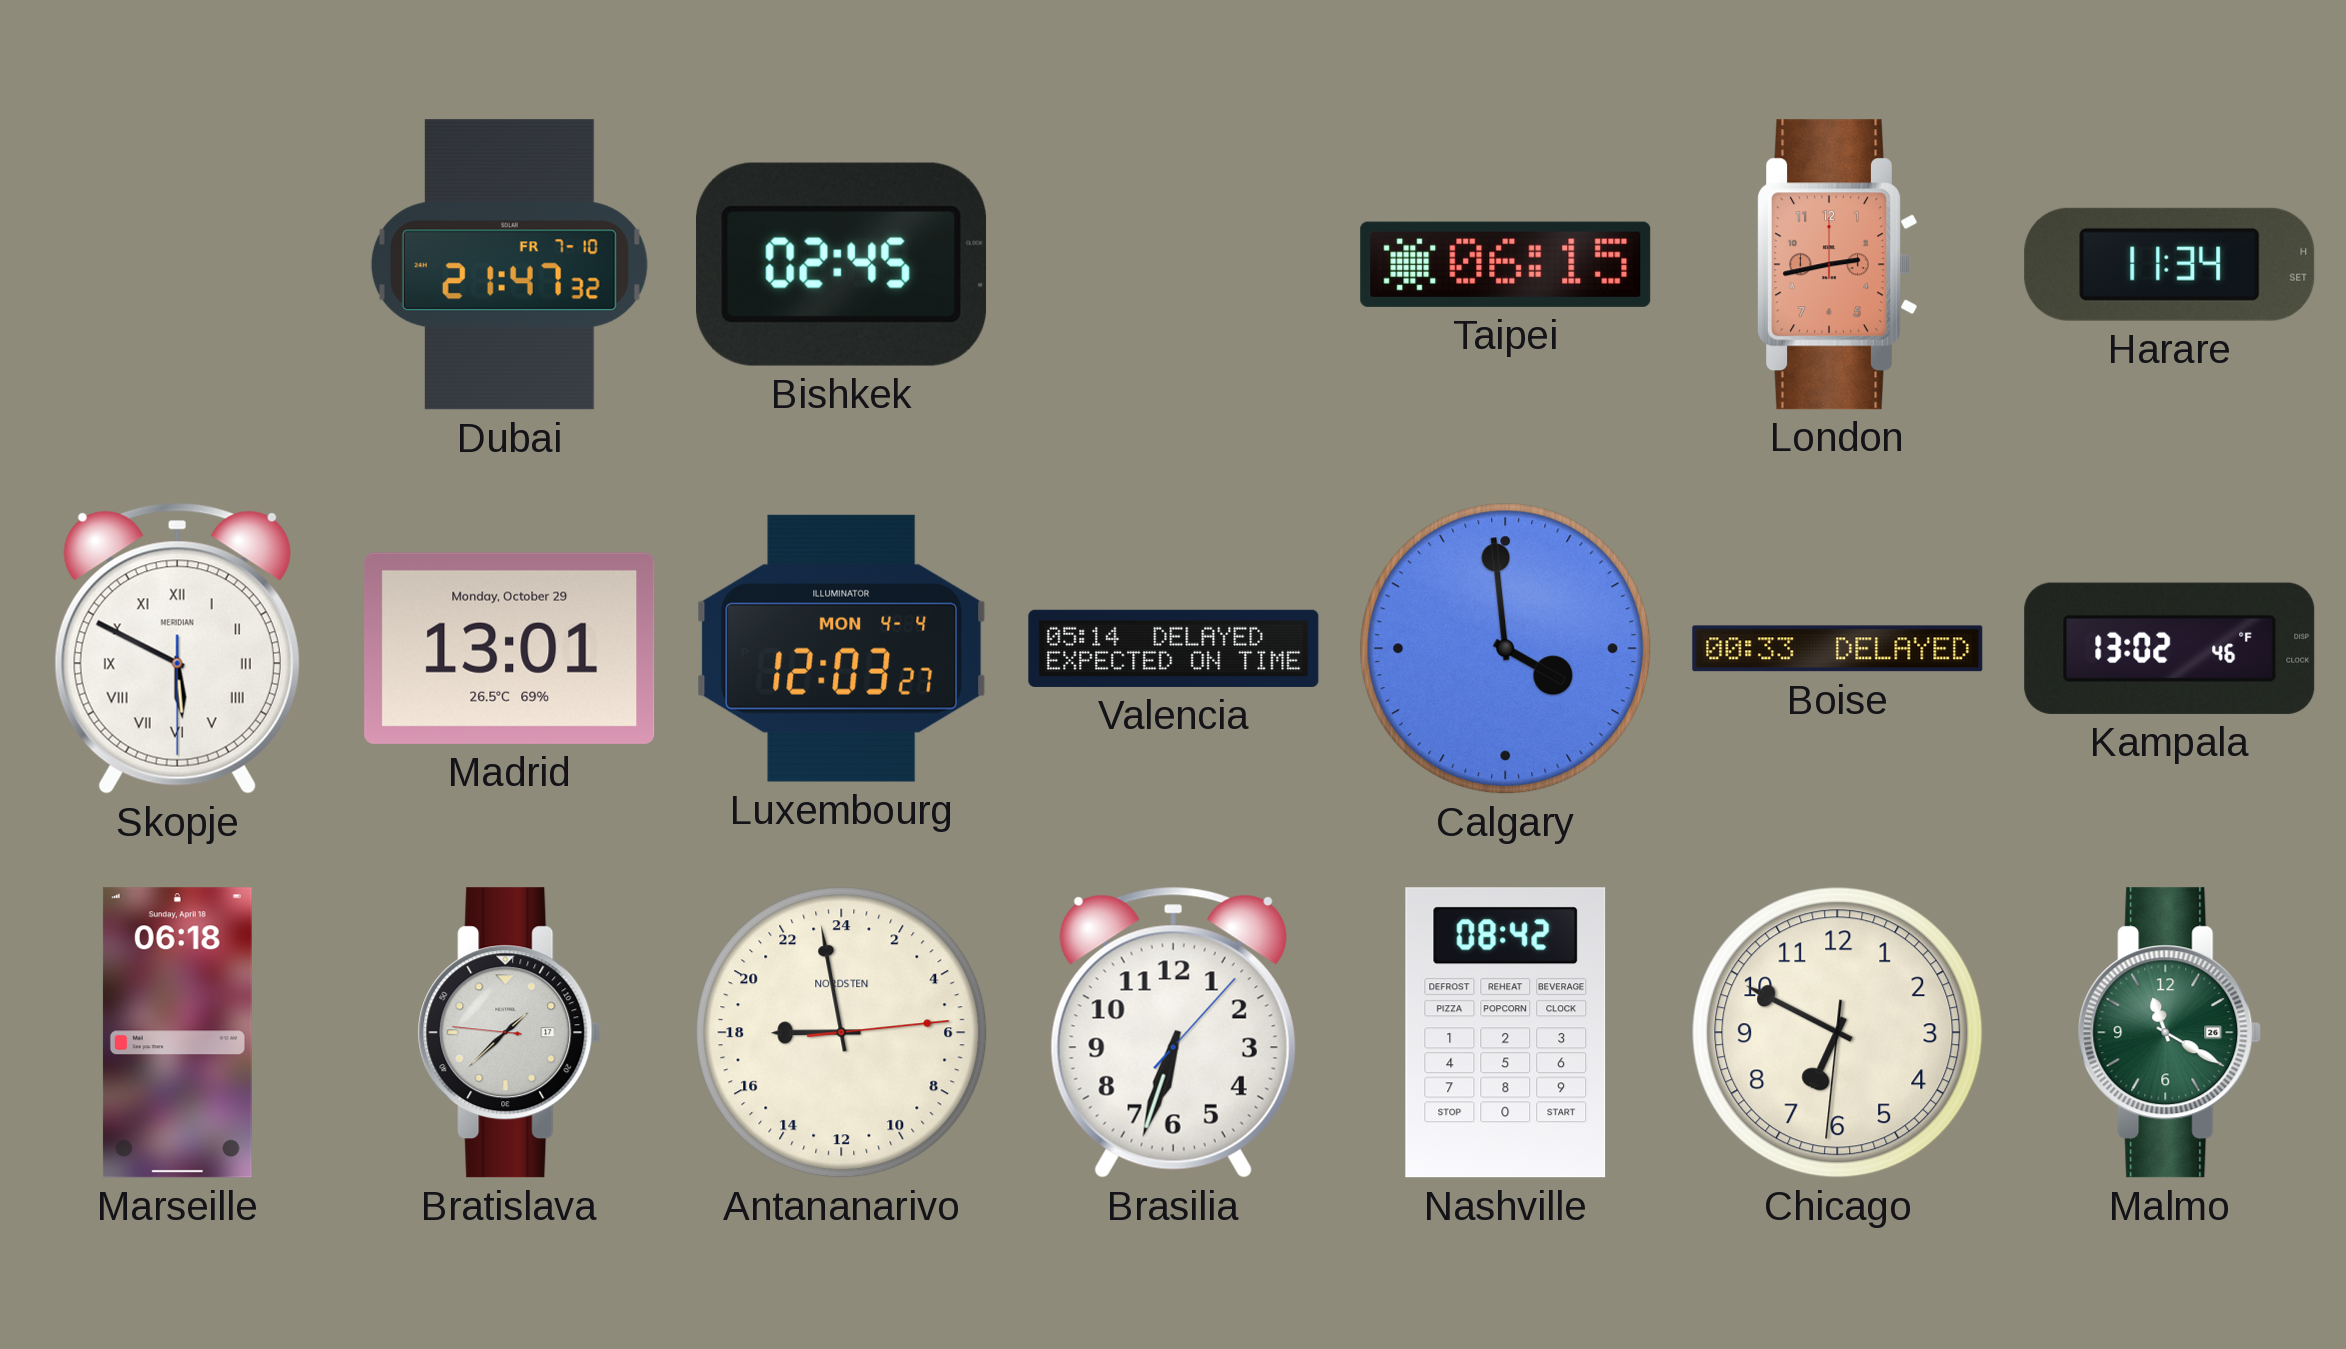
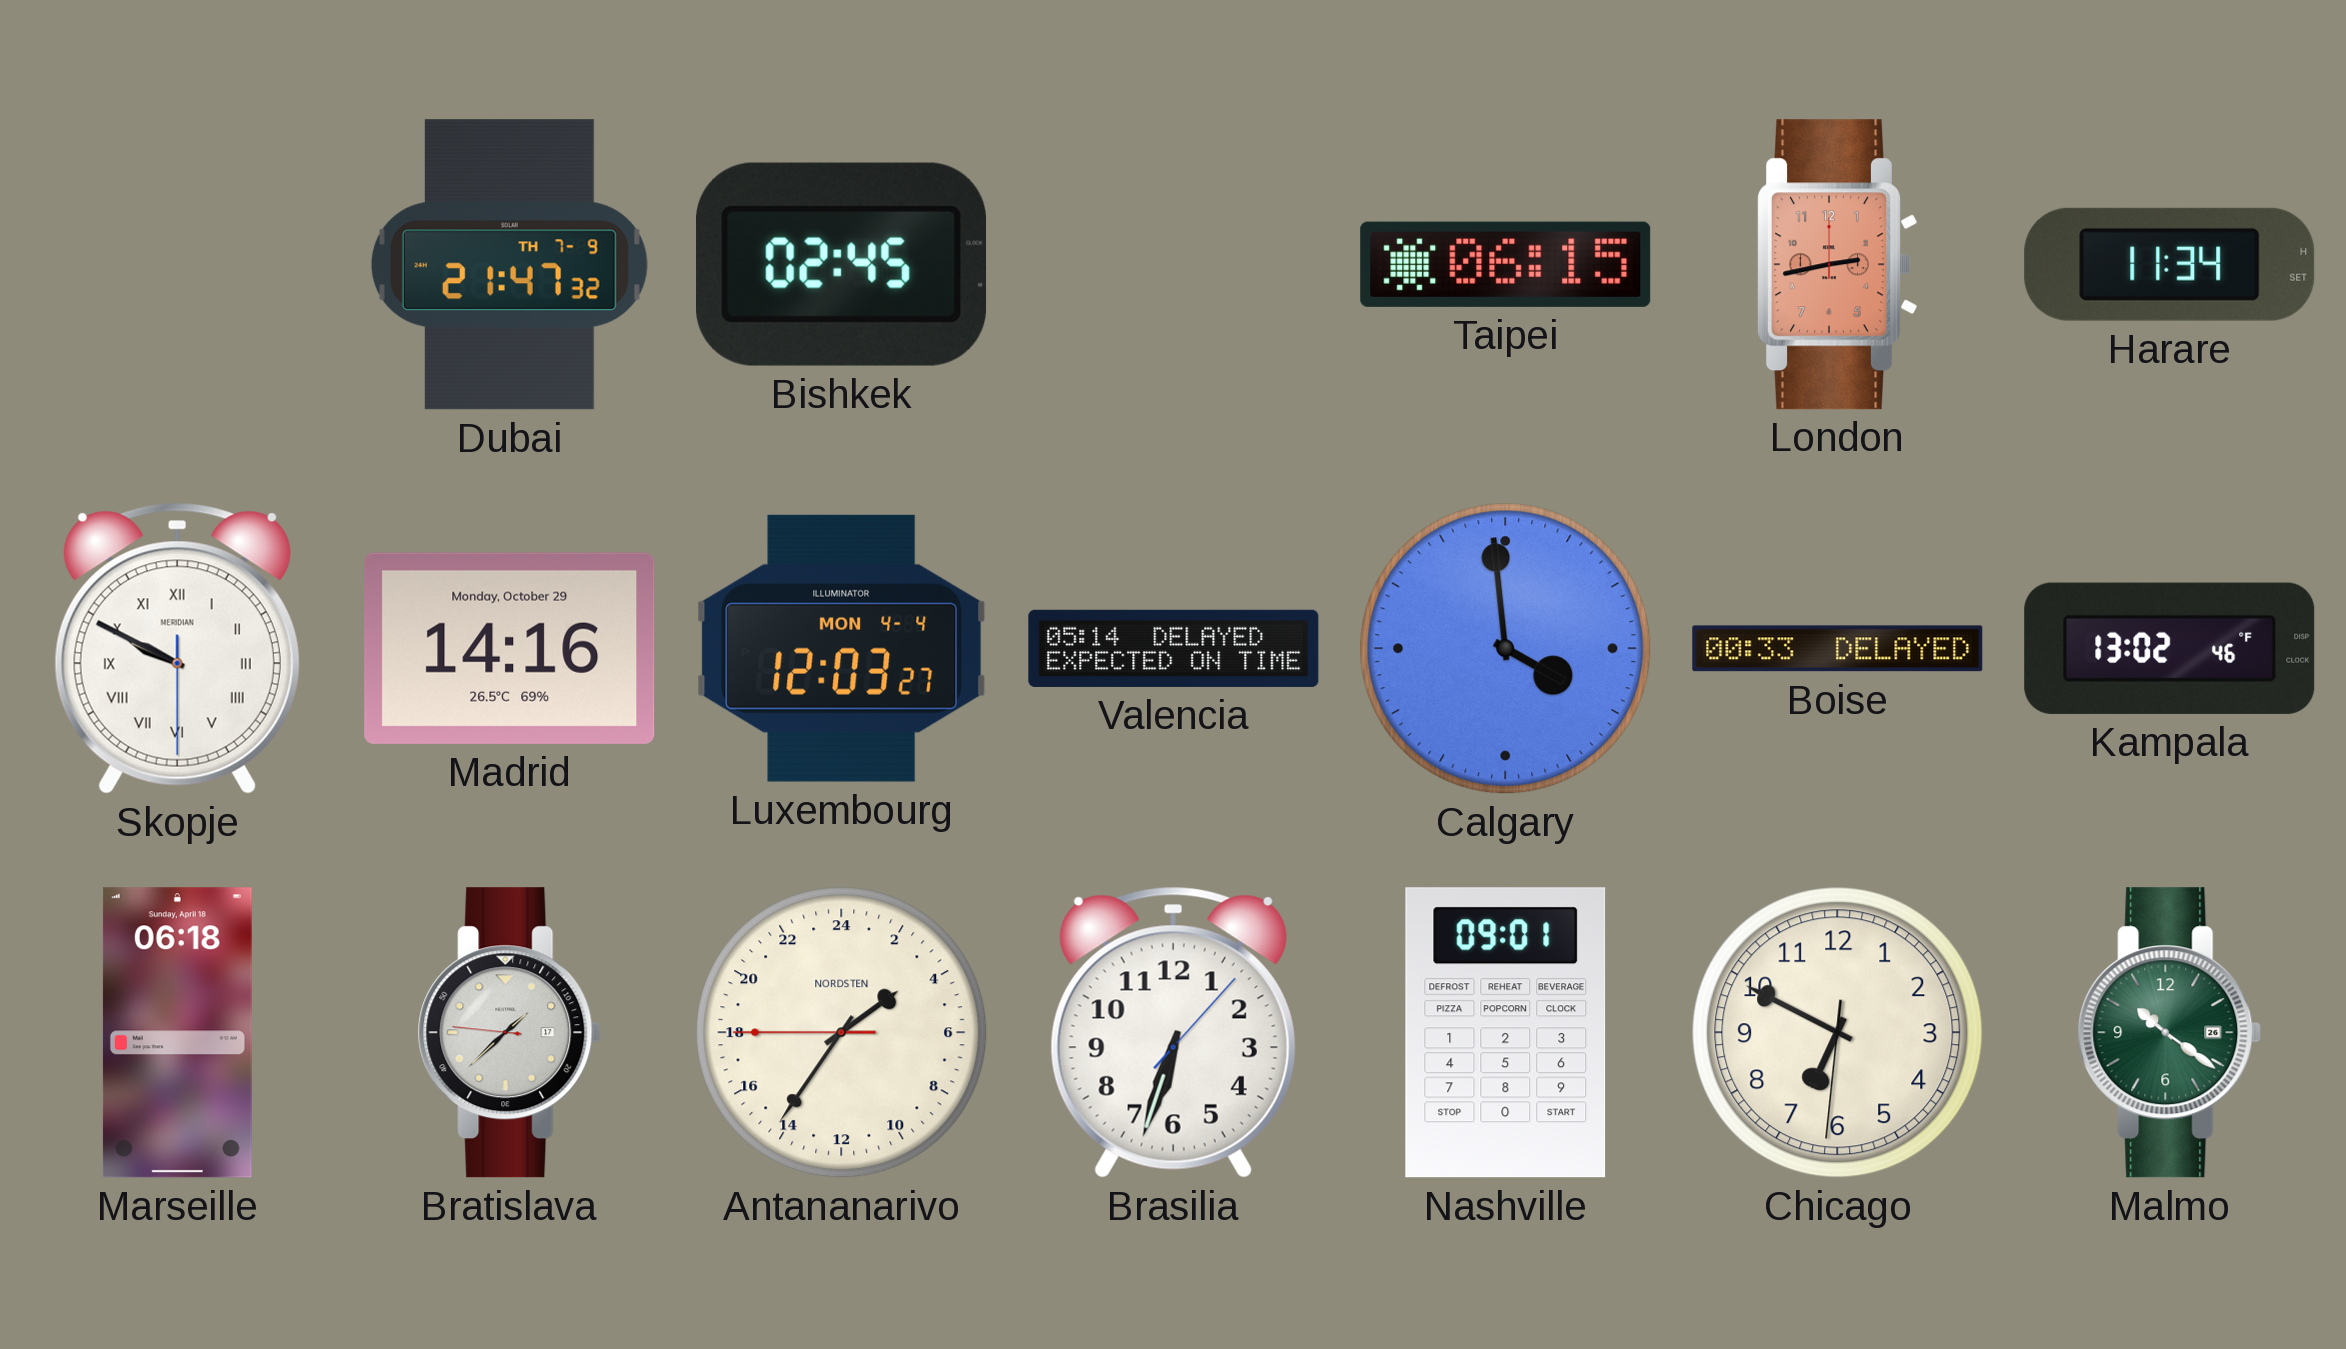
Dubai date: FR 7-10 -> TH 7-9 (509, 265)
Skopje: 5:49 -> 9:49 (177, 648)
Madrid: 13:01 -> 14:16 (510, 648)
Antananarivo: 17:58 -> 3:35 (842, 1033)
Nashville: 08:42 -> 09:01 (1506, 1033)
Malmo: 11:20 -> 10:21 (2170, 1033)
